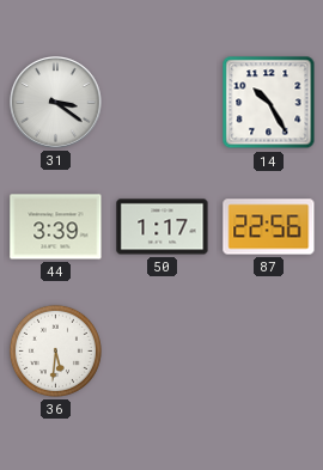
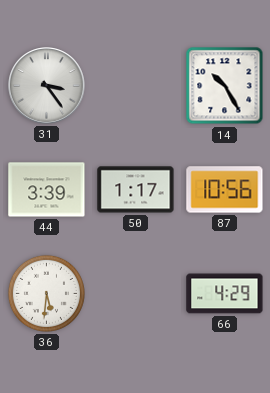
31: 3:21 -> 3:24 (47, 86)
87: 22:56 -> 10:56 (225, 190)
66: none -> 4:29 (225, 294)
